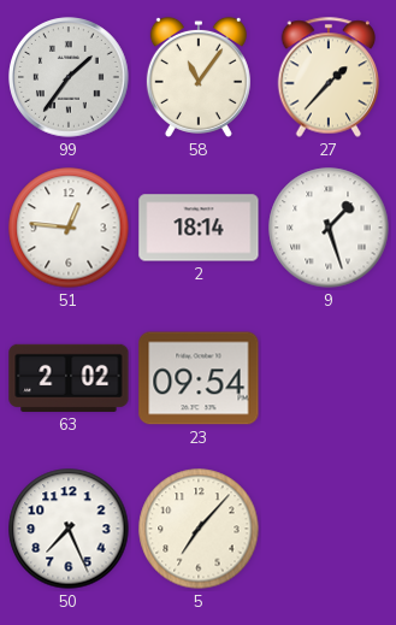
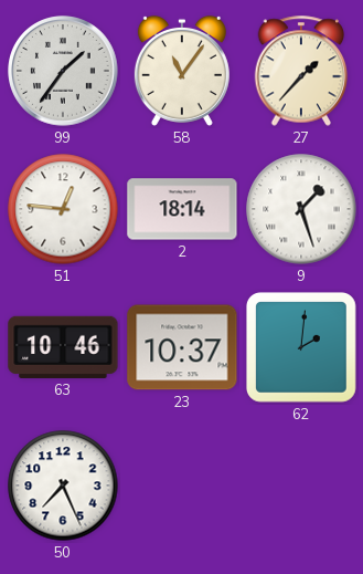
63: 2:02 -> 10:46 (63, 347)
23: 09:54 -> 10:37 (182, 347)
62: none -> 2:01 (301, 347)
5: 7:07 -> none (199, 529)
